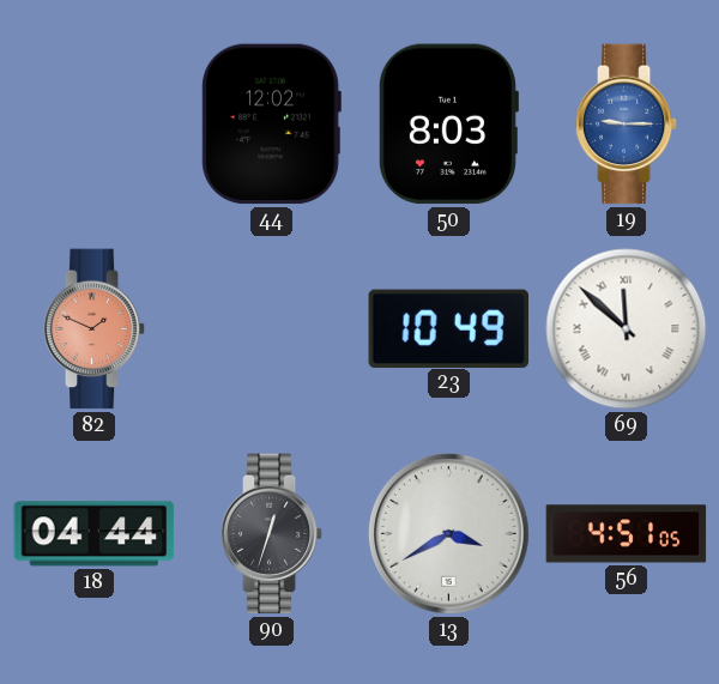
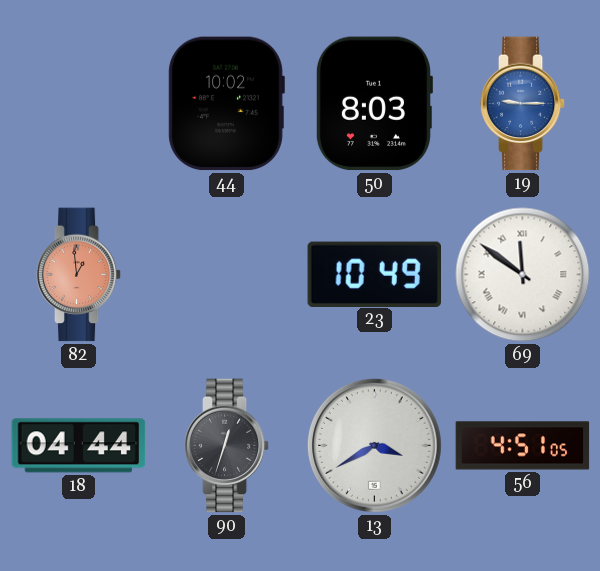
44: 12:02 -> 10:02 (226, 104)
82: 1:49 -> 12:59 (79, 275)
69: 11:52 -> 11:51 (523, 275)
